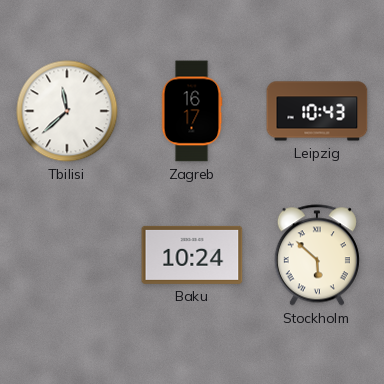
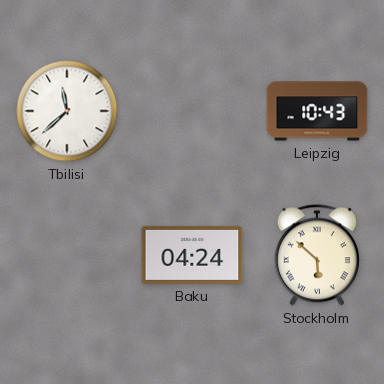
Zagreb: 16:17 -> none (192, 111)
Baku: 10:24 -> 04:24 (192, 255)
